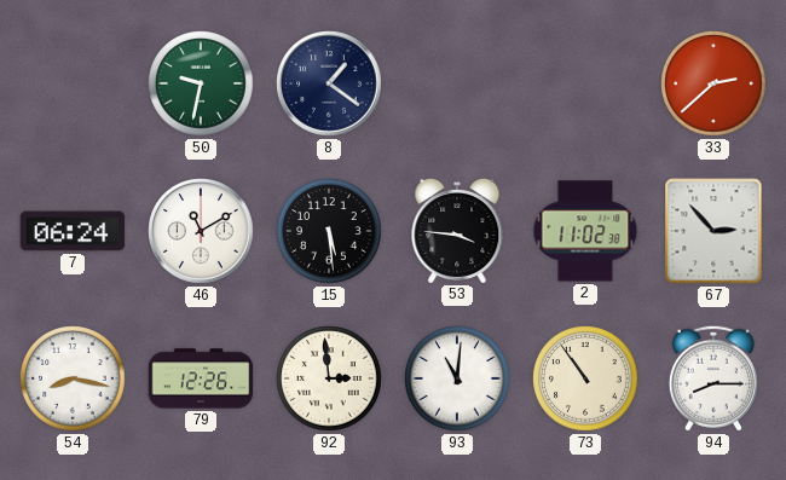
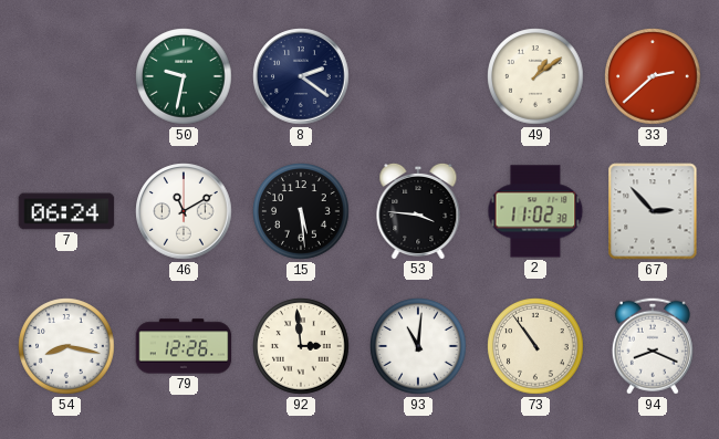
8: 1:21 -> 2:21 (301, 76)
49: none -> 1:09 (535, 76)
94: 8:15 -> 8:19 (653, 346)
